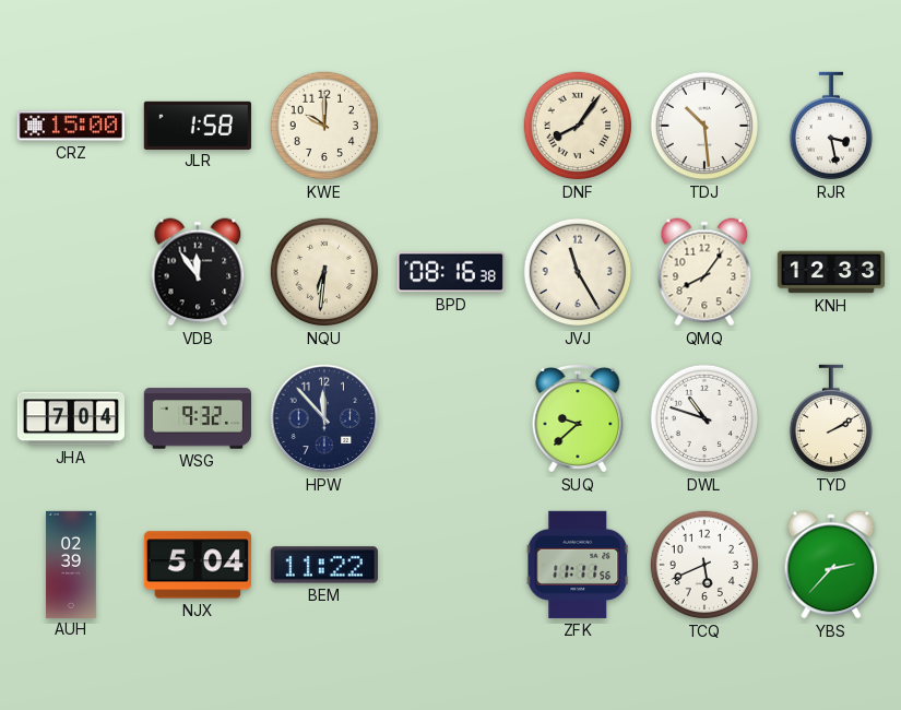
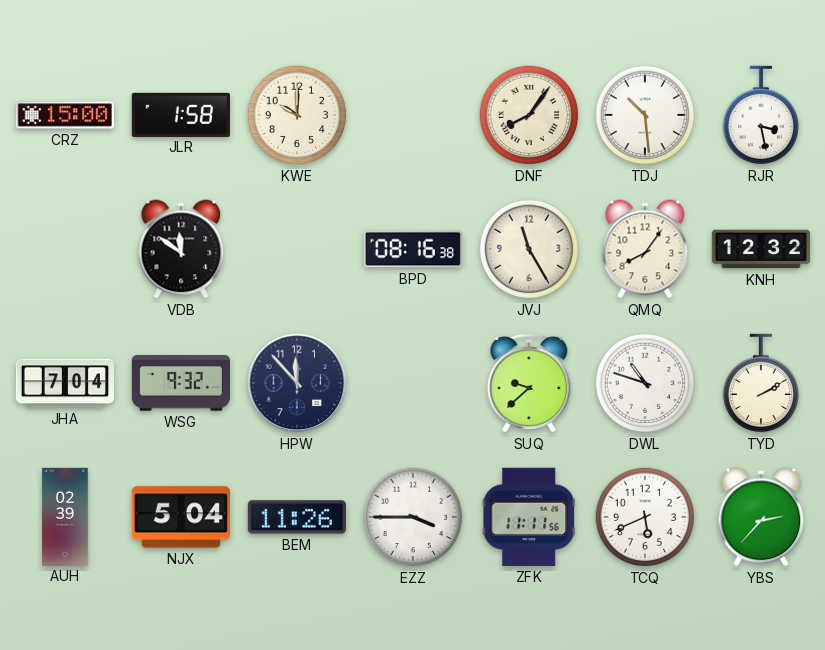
VDB: 11:54 -> 11:51 (181, 249)
NQU: 6:31 -> none (324, 272)
KNH: 12:33 -> 12:32 (760, 249)
BEM: 11:22 -> 11:26 (297, 517)
EZZ: none -> 3:45 (413, 517)
